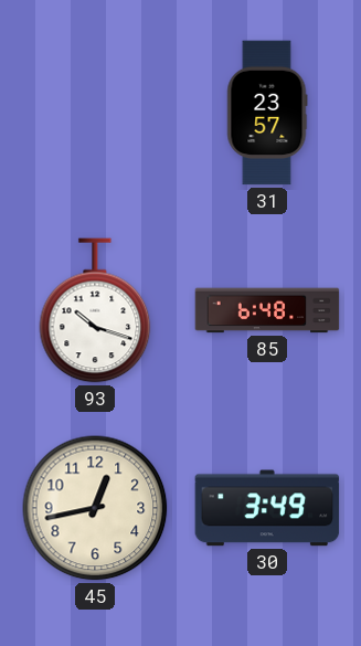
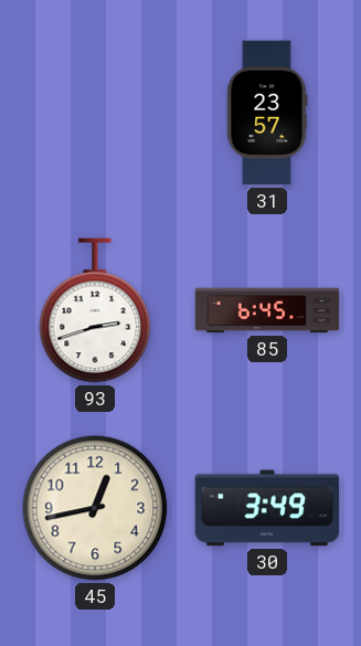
93: 10:18 -> 2:42 (95, 310)
85: 6:48 -> 6:45 (267, 310)
